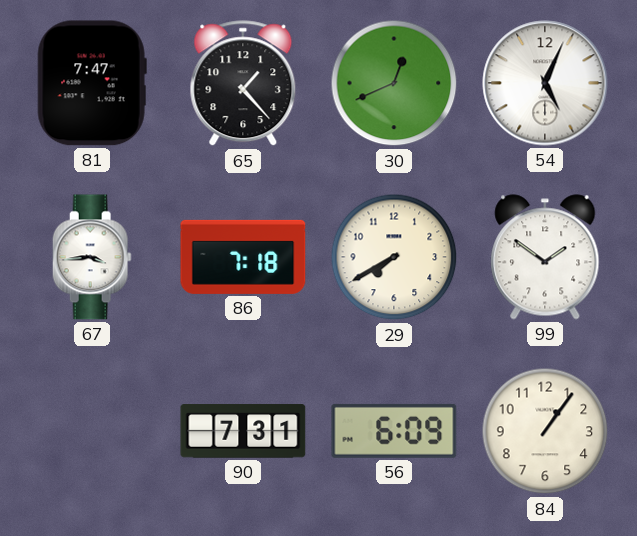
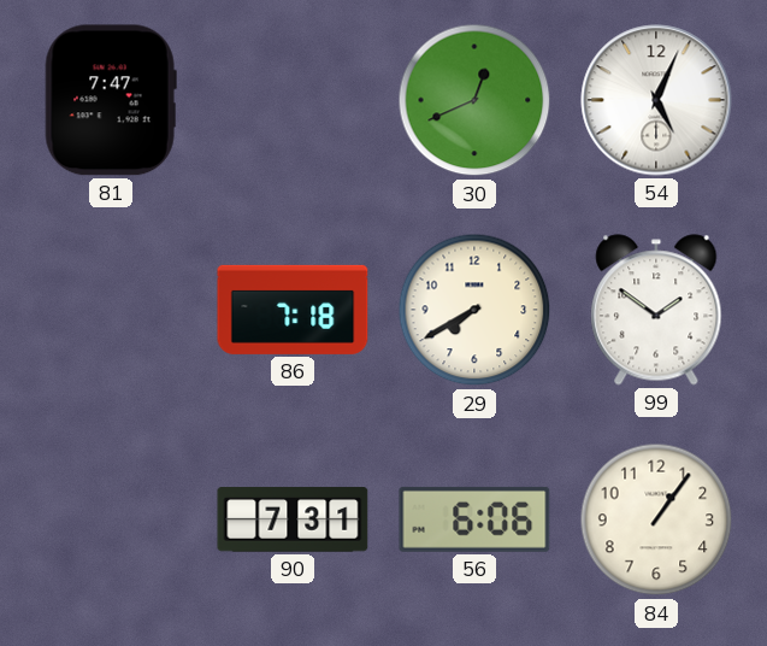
65: 1:23 -> none (243, 84)
67: 3:44 -> none (92, 257)
56: 6:09 -> 6:06 (474, 519)
